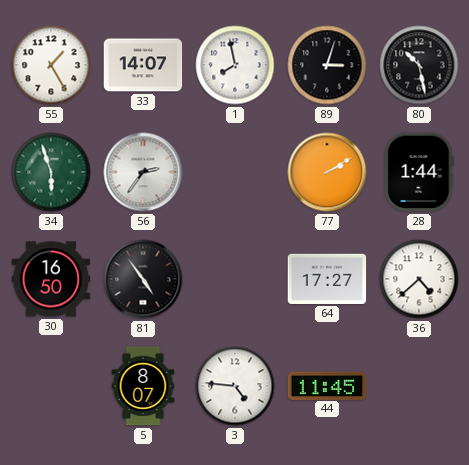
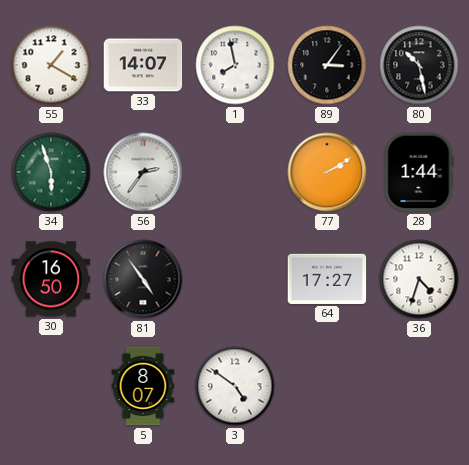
55: 1:25 -> 1:20 (51, 65)
89: 3:03 -> 3:06 (327, 65)
36: 4:38 -> 4:33 (419, 279)
3: 4:46 -> 4:51 (235, 386)
44: 11:45 -> none (327, 385)
